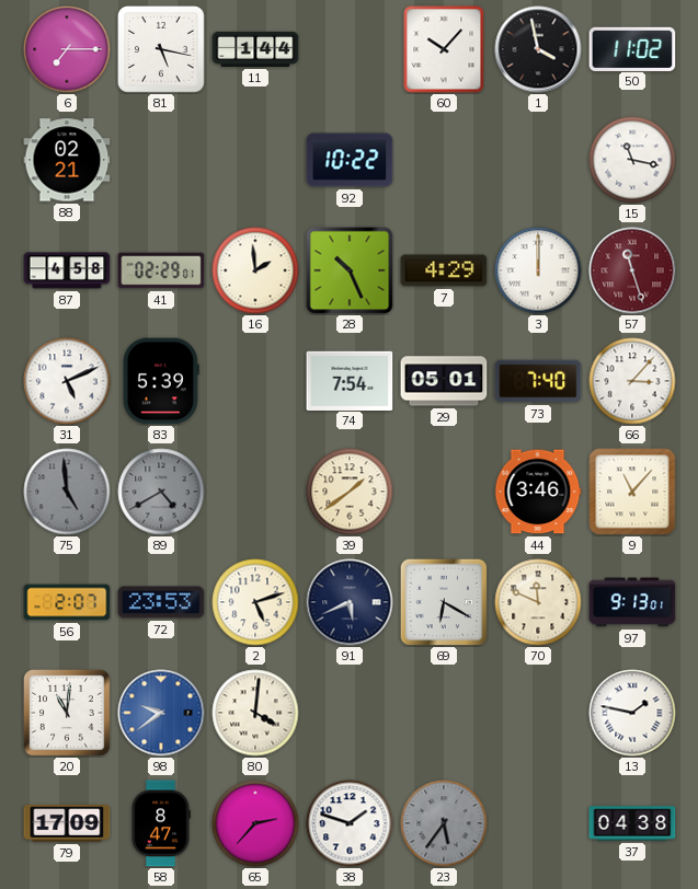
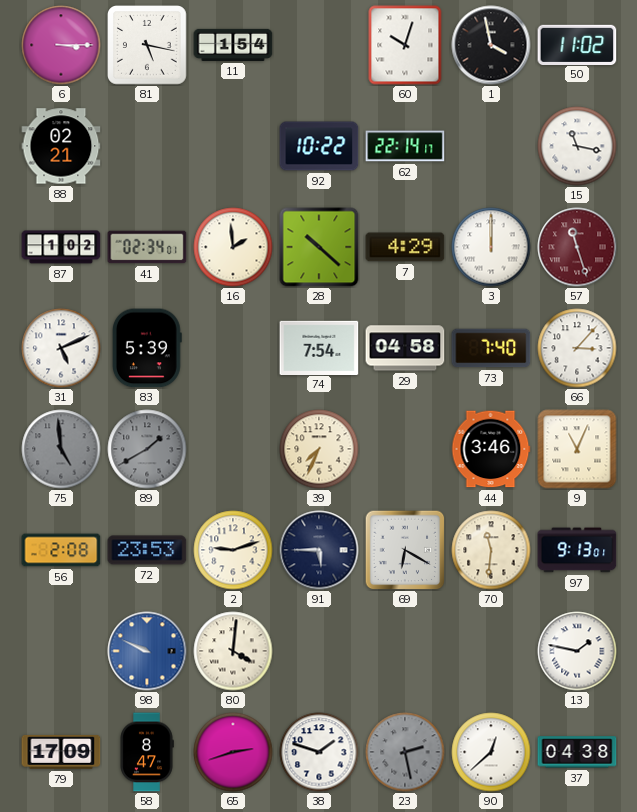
6: 7:15 -> 3:15 (61, 45)
11: 1:44 -> 1:54 (233, 45)
60: 10:07 -> 10:03 (405, 45)
62: none -> 22:14 (405, 146)
87: 4:58 -> 1:02 (61, 247)
41: 02:29 -> 02:34 (147, 247)
28: 10:26 -> 10:22 (319, 247)
29: 05:01 -> 04:58 (405, 348)
89: 4:40 -> 1:40 (147, 449)
39: 1:39 -> 7:34 (319, 449)
9: 11:07 -> 11:04 (577, 449)
56: 2:07 -> 2:08 (61, 550)
2: 5:12 -> 9:12 (233, 550)
91: 5:41 -> 5:45 (319, 550)
70: 11:49 -> 11:31 (491, 550)
20: 11:01 -> none (68, 714)
98: 9:39 -> 9:49 (147, 651)
65: 2:37 -> 2:42 (233, 752)
23: 5:36 -> 2:28 (405, 752)
90: none -> 12:38 (491, 752)
